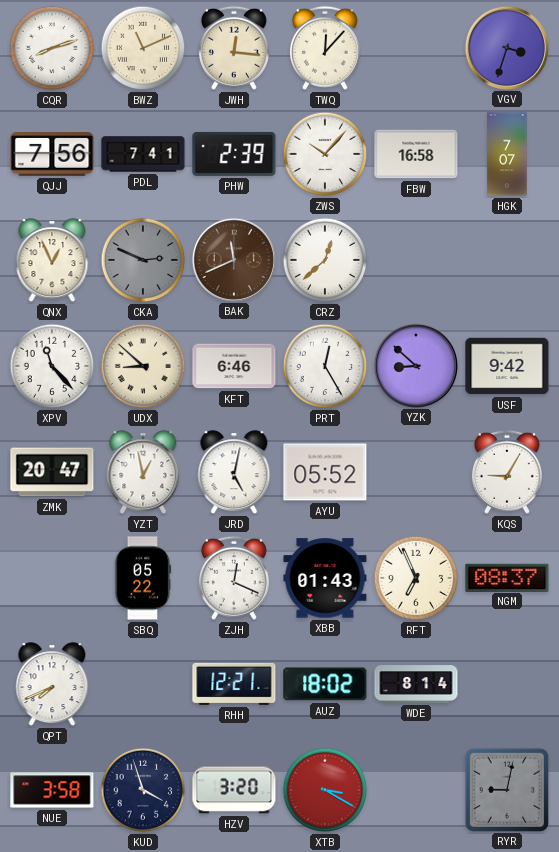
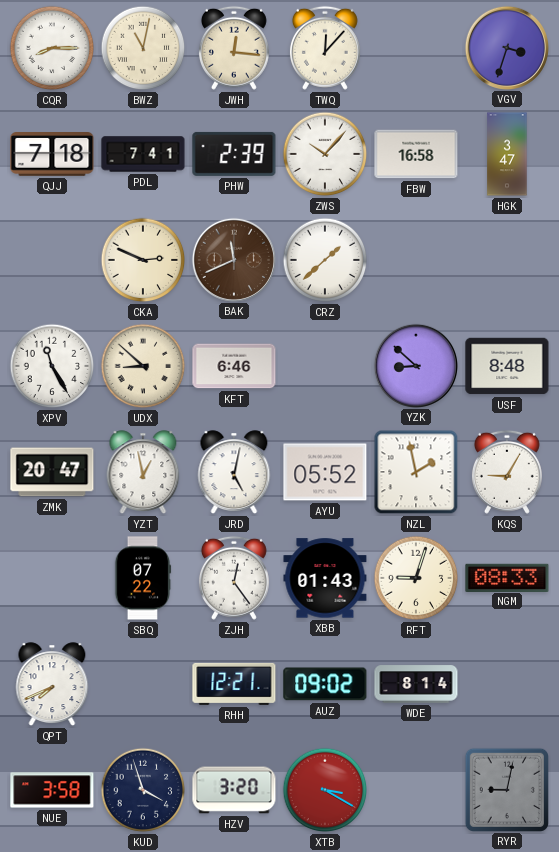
CQR: 8:12 -> 8:15 (52, 48)
BWZ: 11:11 -> 11:02 (143, 48)
QJJ: 7:56 -> 7:18 (52, 155)
HGK: 7:07 -> 3:47 (507, 154)
QNX: 12:56 -> none (52, 261)
CKA dial: grey -> cream (143, 260)
CRZ: 12:38 -> 1:38 (325, 260)
XPV: 11:23 -> 11:25 (52, 366)
PRT: 12:25 -> none (325, 366)
USF: 9:42 -> 8:48 (507, 366)
NZL: none -> 1:58 (416, 472)
SBQ: 05:22 -> 07:22 (143, 578)
ZJH: 12:19 -> 12:24 (234, 578)
RFT: 6:56 -> 9:03 (416, 578)
NGM: 08:37 -> 08:33 (507, 577)
AUZ: 18:02 -> 09:02 (325, 684)
